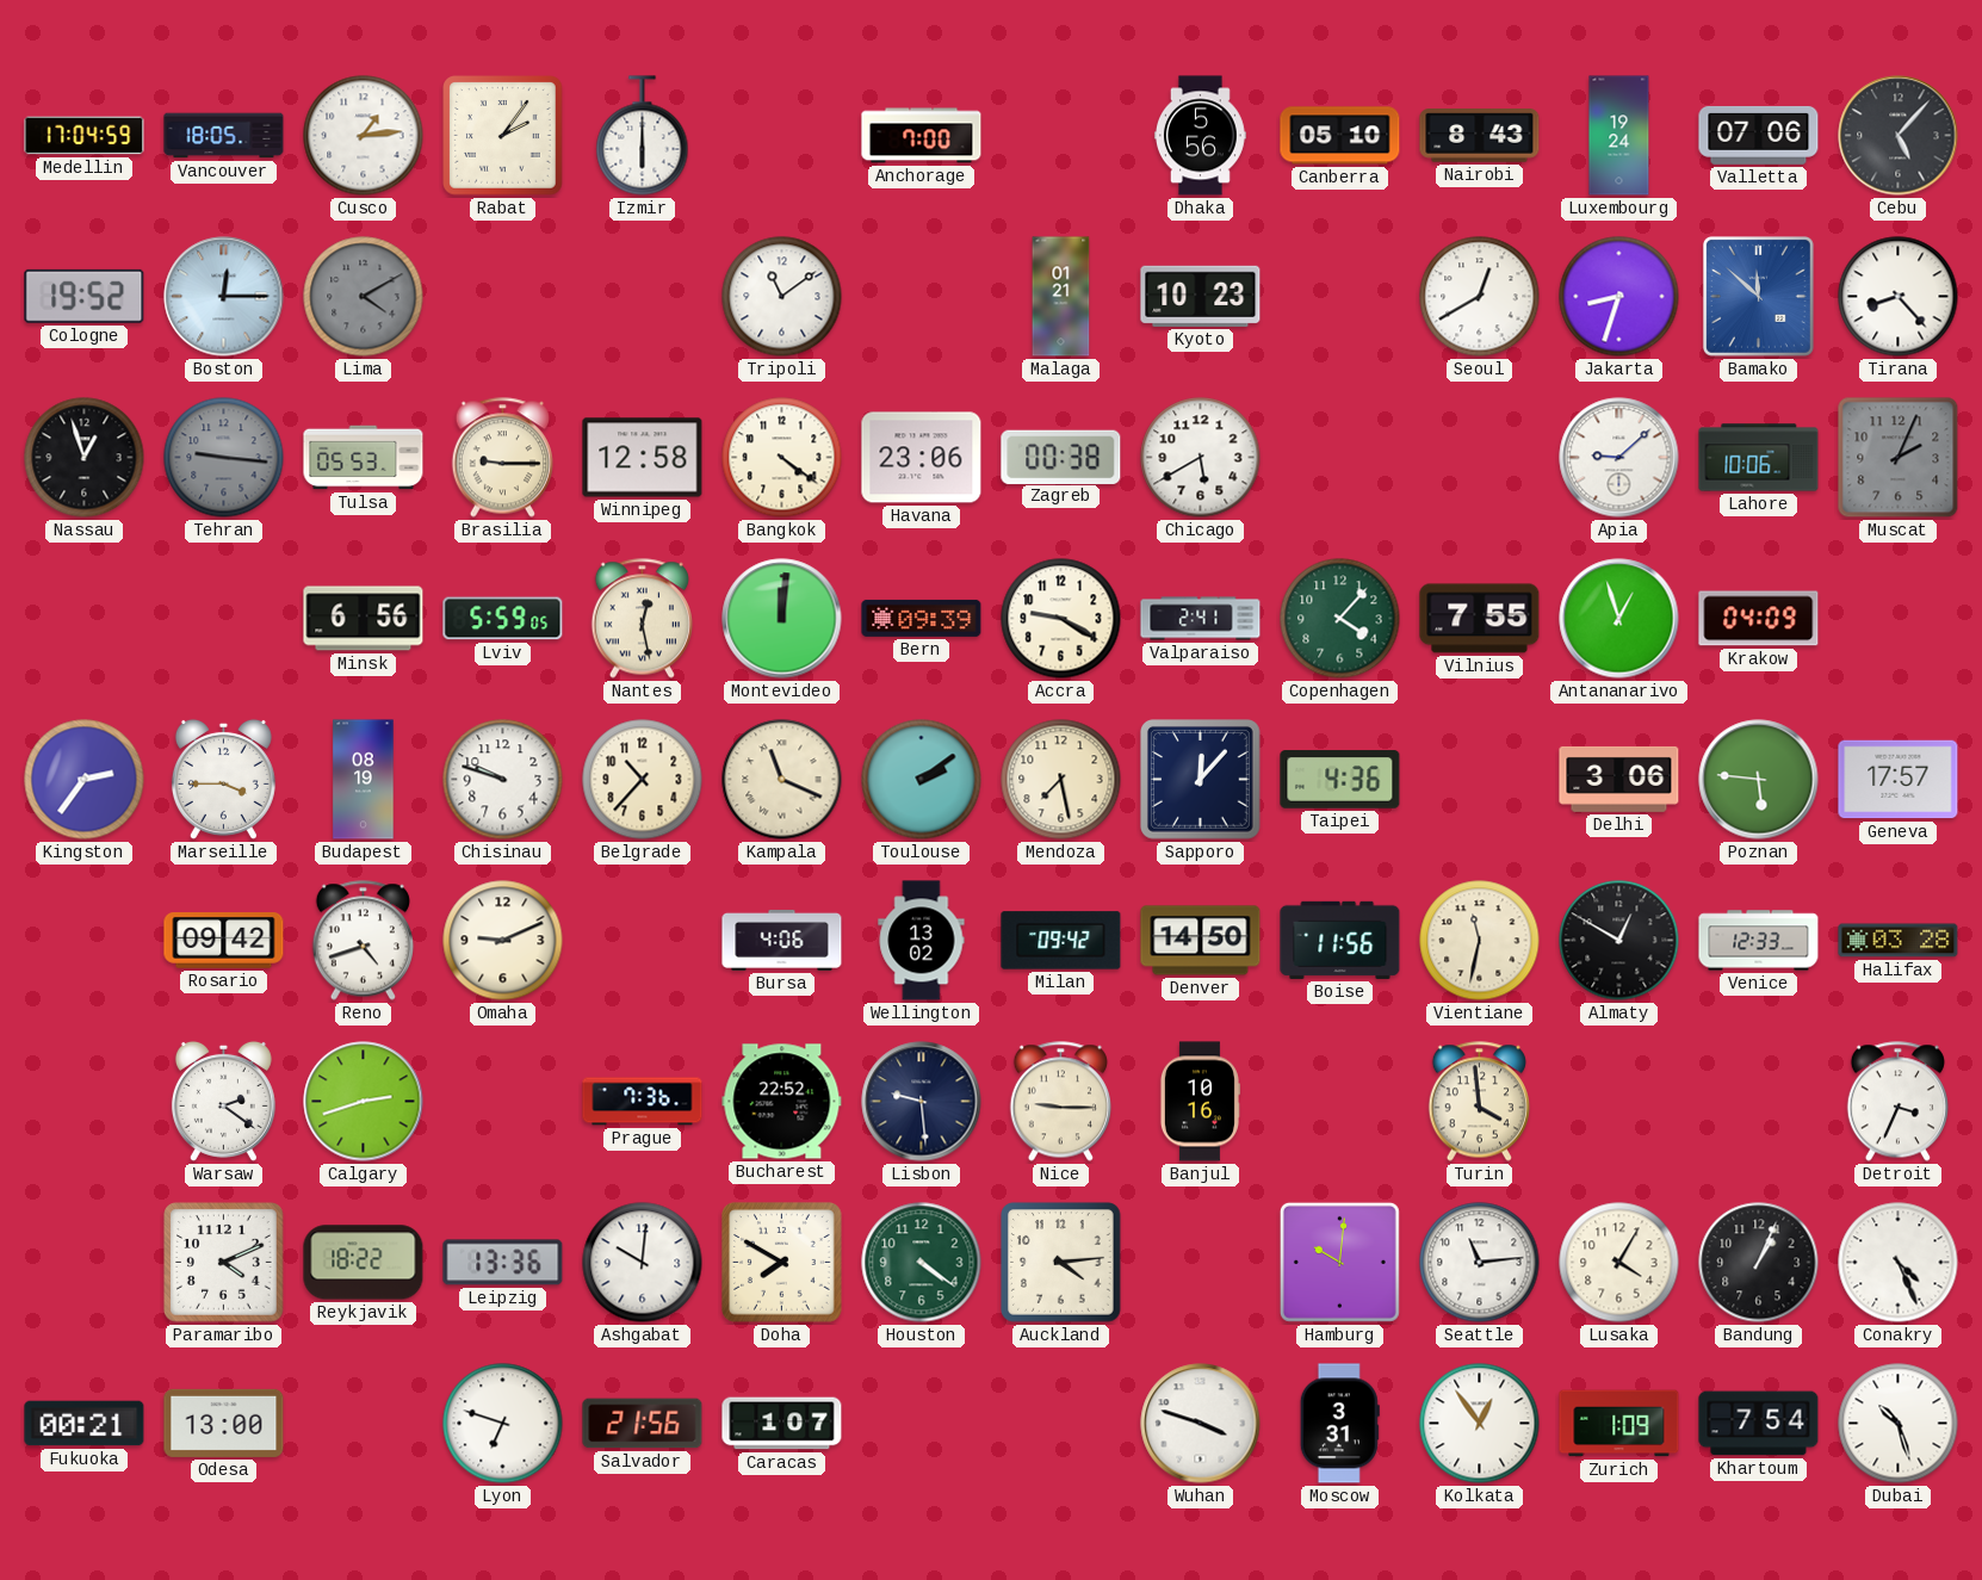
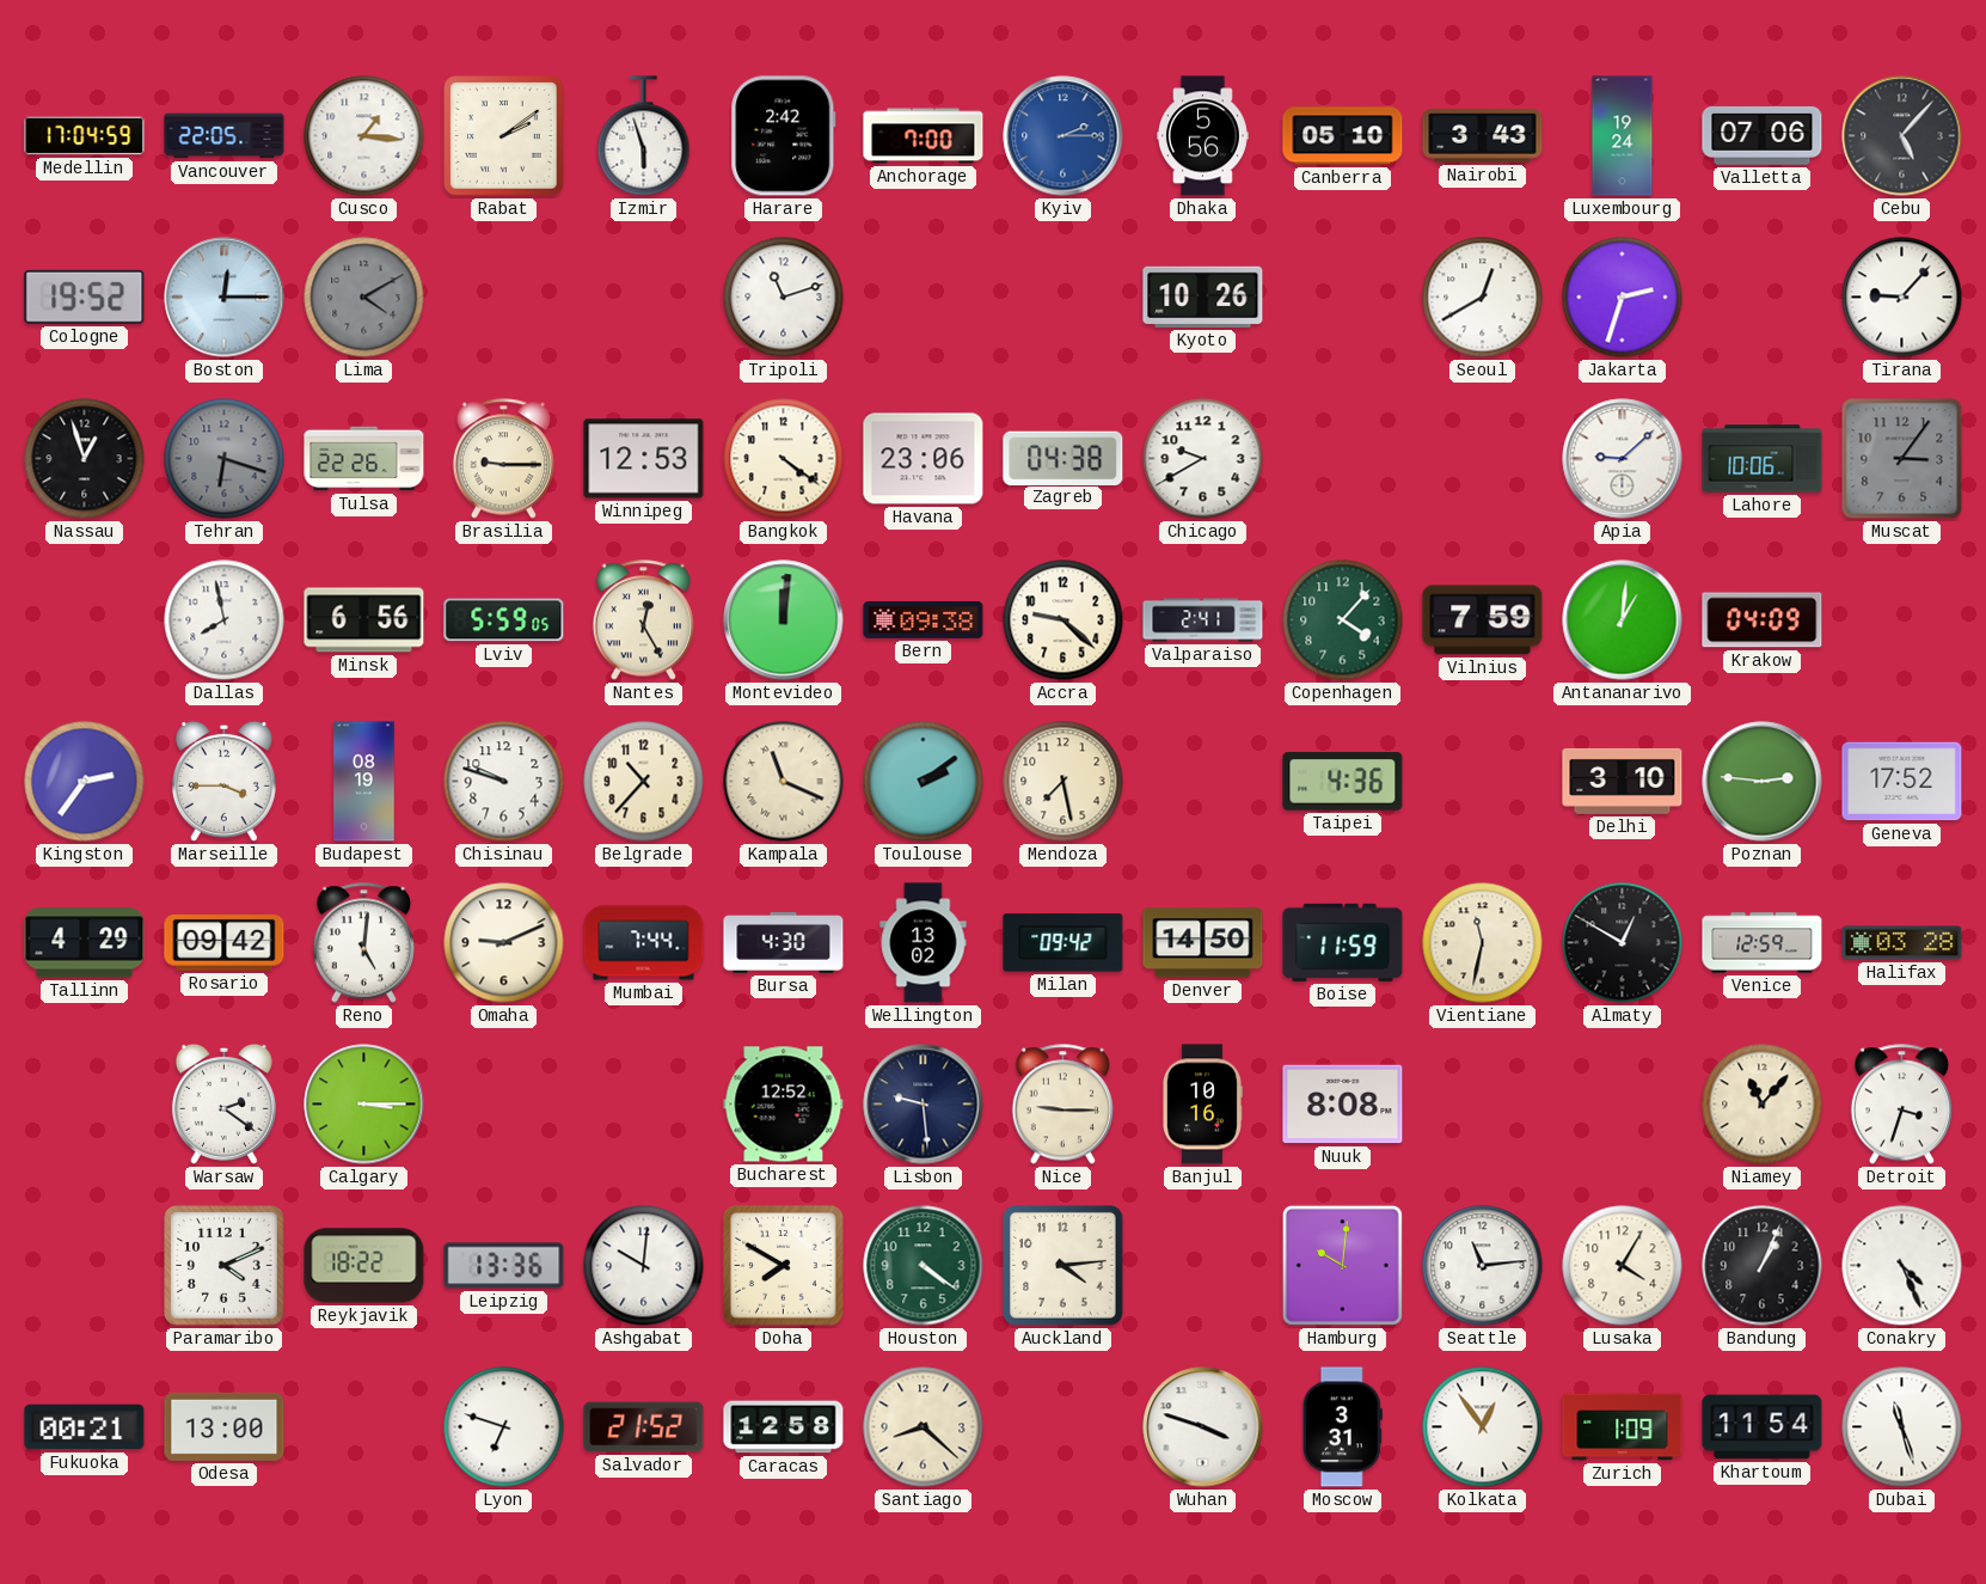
Vancouver: 18:05 -> 22:05 (225, 136)
Cusco: 1:14 -> 1:16 (364, 136)
Rabat: 2:06 -> 2:09 (504, 136)
Izmir: 6:00 -> 5:57 (644, 136)
Harare: none -> 2:42 (784, 136)
Kyiv: none -> 2:15 (1064, 136)
Nairobi: 8:43 -> 3:43 (1483, 136)
Tripoli: 11:09 -> 11:12 (784, 298)
Malaga: 01:21 -> none (1061, 297)
Kyoto: 10:23 -> 10:26 (1203, 296)
Jakarta: 8:33 -> 2:33 (1623, 298)
Bamako: 11:52 -> none (1758, 297)
Tirana: 8:23 -> 9:07 (1902, 298)
Tehran: 9:16 -> 6:18 (225, 459)
Tulsa: 05:53 -> 22:26 (364, 459)
Winnipeg: 12:58 -> 12:53 (644, 459)
Zagreb: 00:38 -> 04:38 (1064, 458)
Chicago: 5:40 -> 9:40 (1203, 459)
Muscat: 2:04 -> 3:06 (1902, 459)
Dallas: none -> 7:58 (225, 620)
Nantes: 12:28 -> 12:25 (643, 620)
Bern: 09:39 -> 09:38 (924, 619)
Accra: 9:20 -> 9:22 (1064, 620)
Vilnius: 7:55 -> 7:59 (1483, 620)
Antananarivo: 12:57 -> 1:01 (1623, 620)
Sapporo: 12:07 -> none (1201, 780)
Delhi: 3:06 -> 3:10 (1623, 781)
Poznan: 5:46 -> 2:46 (1763, 782)
Geneva: 17:57 -> 17:52 (1902, 782)
Tallinn: none -> 4:29 (85, 943)
Reno: 4:42 -> 5:01 (363, 943)
Mumbai: none -> 7:44 (644, 943)
Bursa: 4:06 -> 4:30 (784, 942)
Boise: 11:56 -> 11:59 (1343, 942)
Venice: 12:33 -> 12:59 (1763, 943)
Calgary: 2:42 -> 3:15 (364, 1105)
Prague: 7:36 -> none (643, 1102)
Bucharest: 22:52 -> 12:52 (784, 1105)
Nuuk: none -> 8:08 (1343, 1105)
Turin: 3:59 -> none (1479, 1102)
Niamey: none -> 11:07 (1763, 1105)
Detroit: 3:34 -> 3:33 (1901, 1105)
Salvador: 21:56 -> 21:52 (644, 1427)
Caracas: 1:07 -> 12:58 (784, 1427)
Santiago: none -> 8:22 (924, 1427)
Khartoum: 7:54 -> 11:54 (1763, 1427)
Dubai: 10:27 -> 11:27 (1902, 1427)
